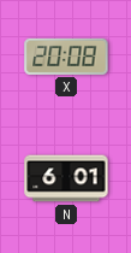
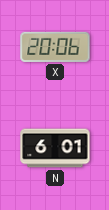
X: 20:08 -> 20:06 (55, 47)
